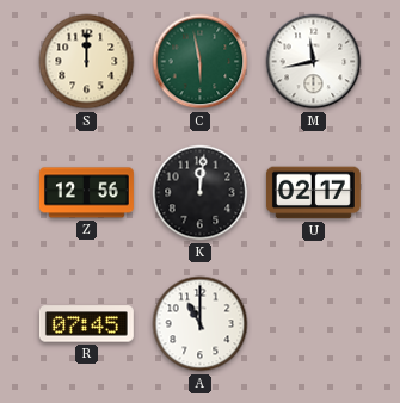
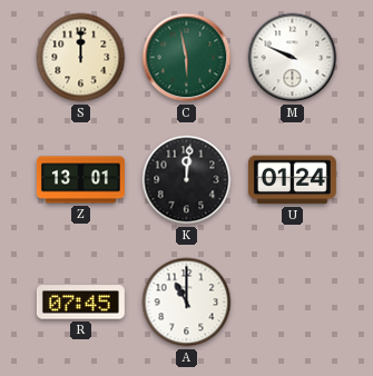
M: 11:43 -> 9:49 (293, 58)
Z: 12:56 -> 13:01 (80, 180)
U: 02:17 -> 01:24 (292, 180)
